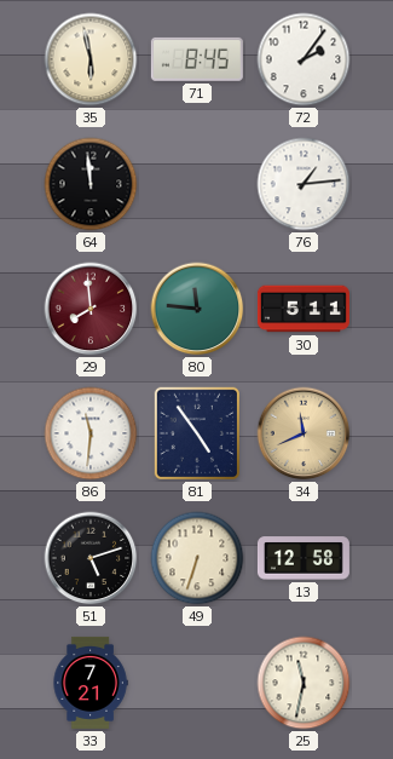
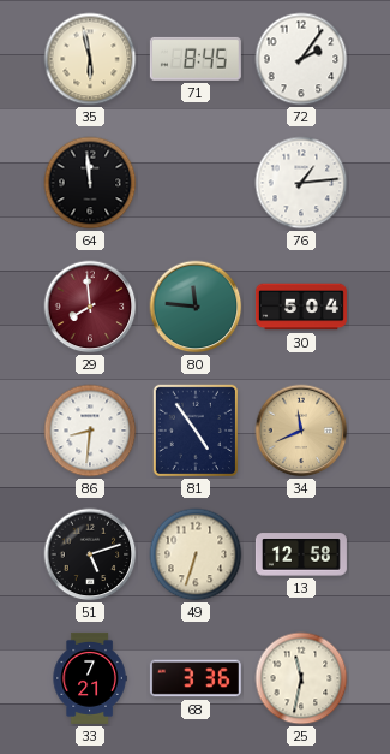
30: 5:11 -> 5:04 (301, 307)
86: 11:31 -> 8:31 (90, 431)
68: none -> 3:36 (196, 678)
